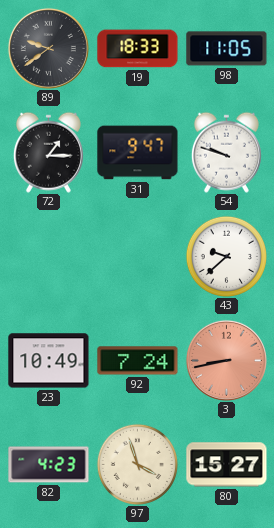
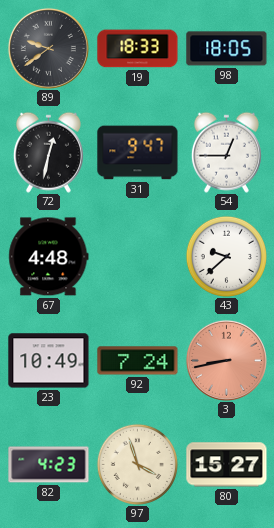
98: 11:05 -> 18:05 (227, 49)
72: 1:15 -> 12:32 (48, 152)
54: 9:48 -> 12:45 (226, 152)
67: none -> 4:48 (49, 257)
